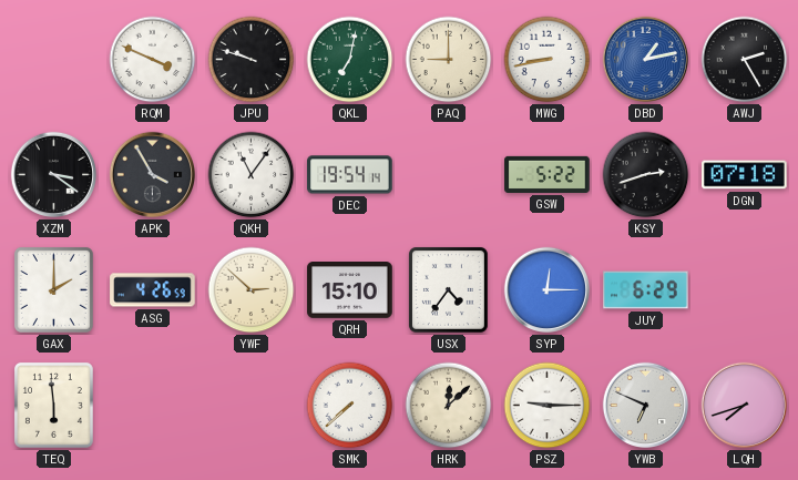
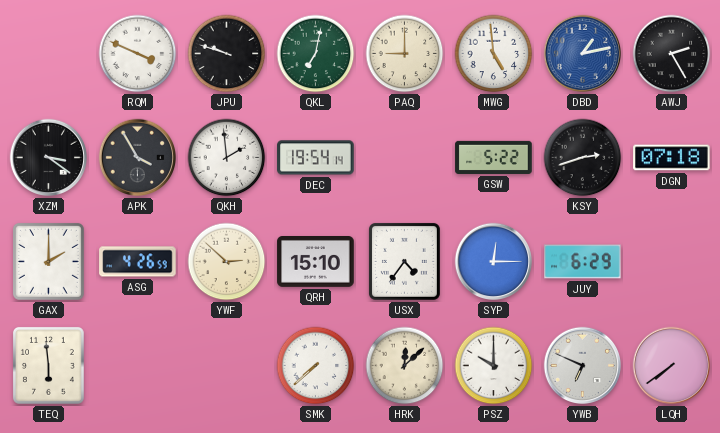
MWG: 8:43 -> 4:59 (494, 54)
QKH: 11:06 -> 1:59 (227, 158)
PSZ: 9:15 -> 10:00 (494, 366)
LQH: 7:42 -> 7:39 (672, 366)
